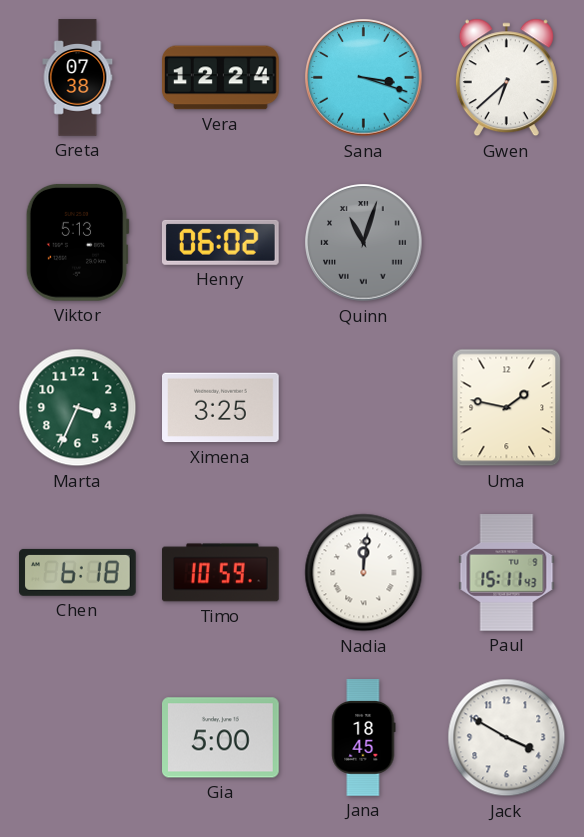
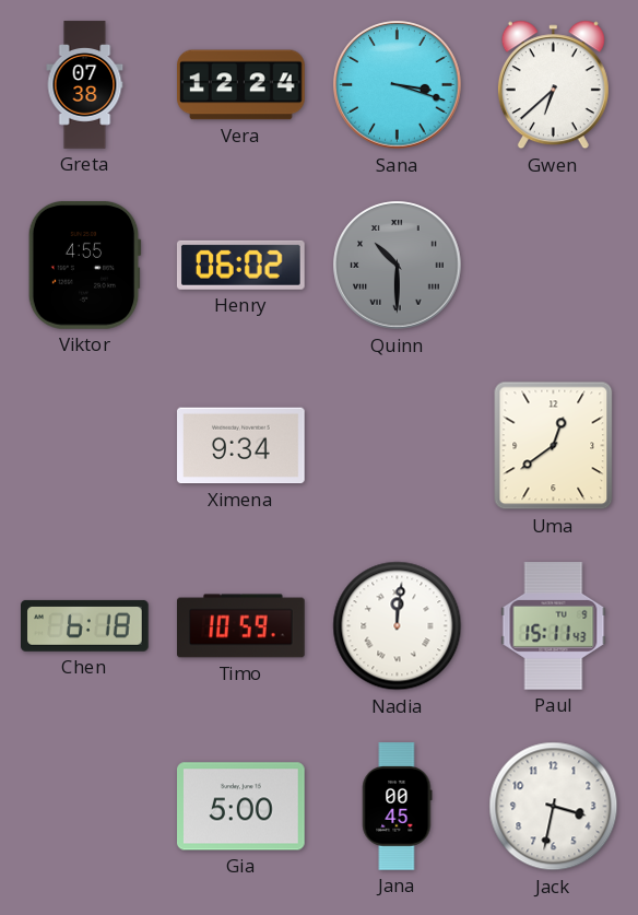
Viktor: 5:13 -> 4:55 (84, 265)
Quinn: 11:03 -> 10:30 (398, 266)
Marta: 3:34 -> none (78, 408)
Ximena: 3:25 -> 9:34 (241, 446)
Uma: 1:47 -> 12:39 (554, 446)
Jana: 18:45 -> 00:45 (398, 807)
Jack: 3:50 -> 3:32 (554, 807)
